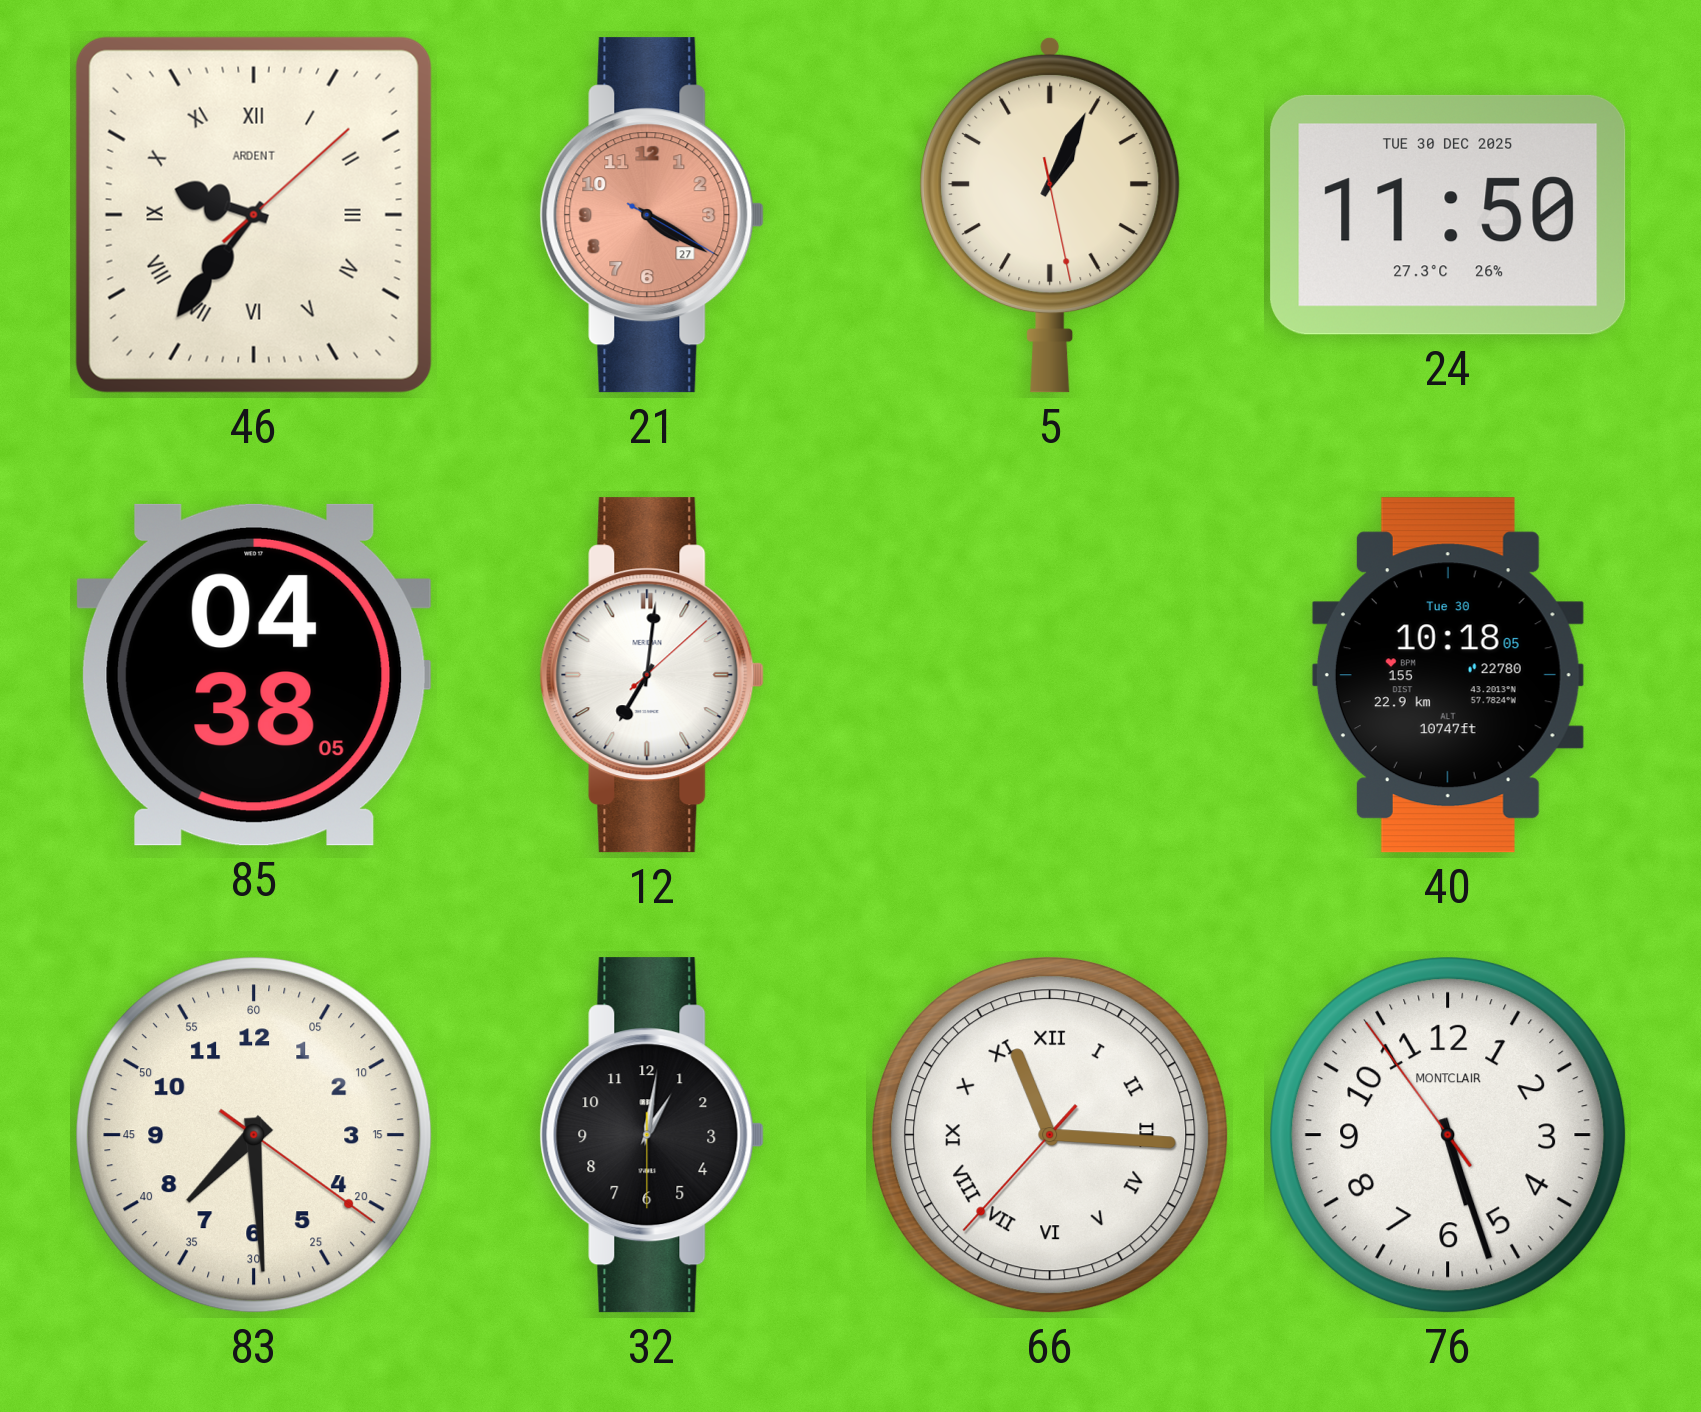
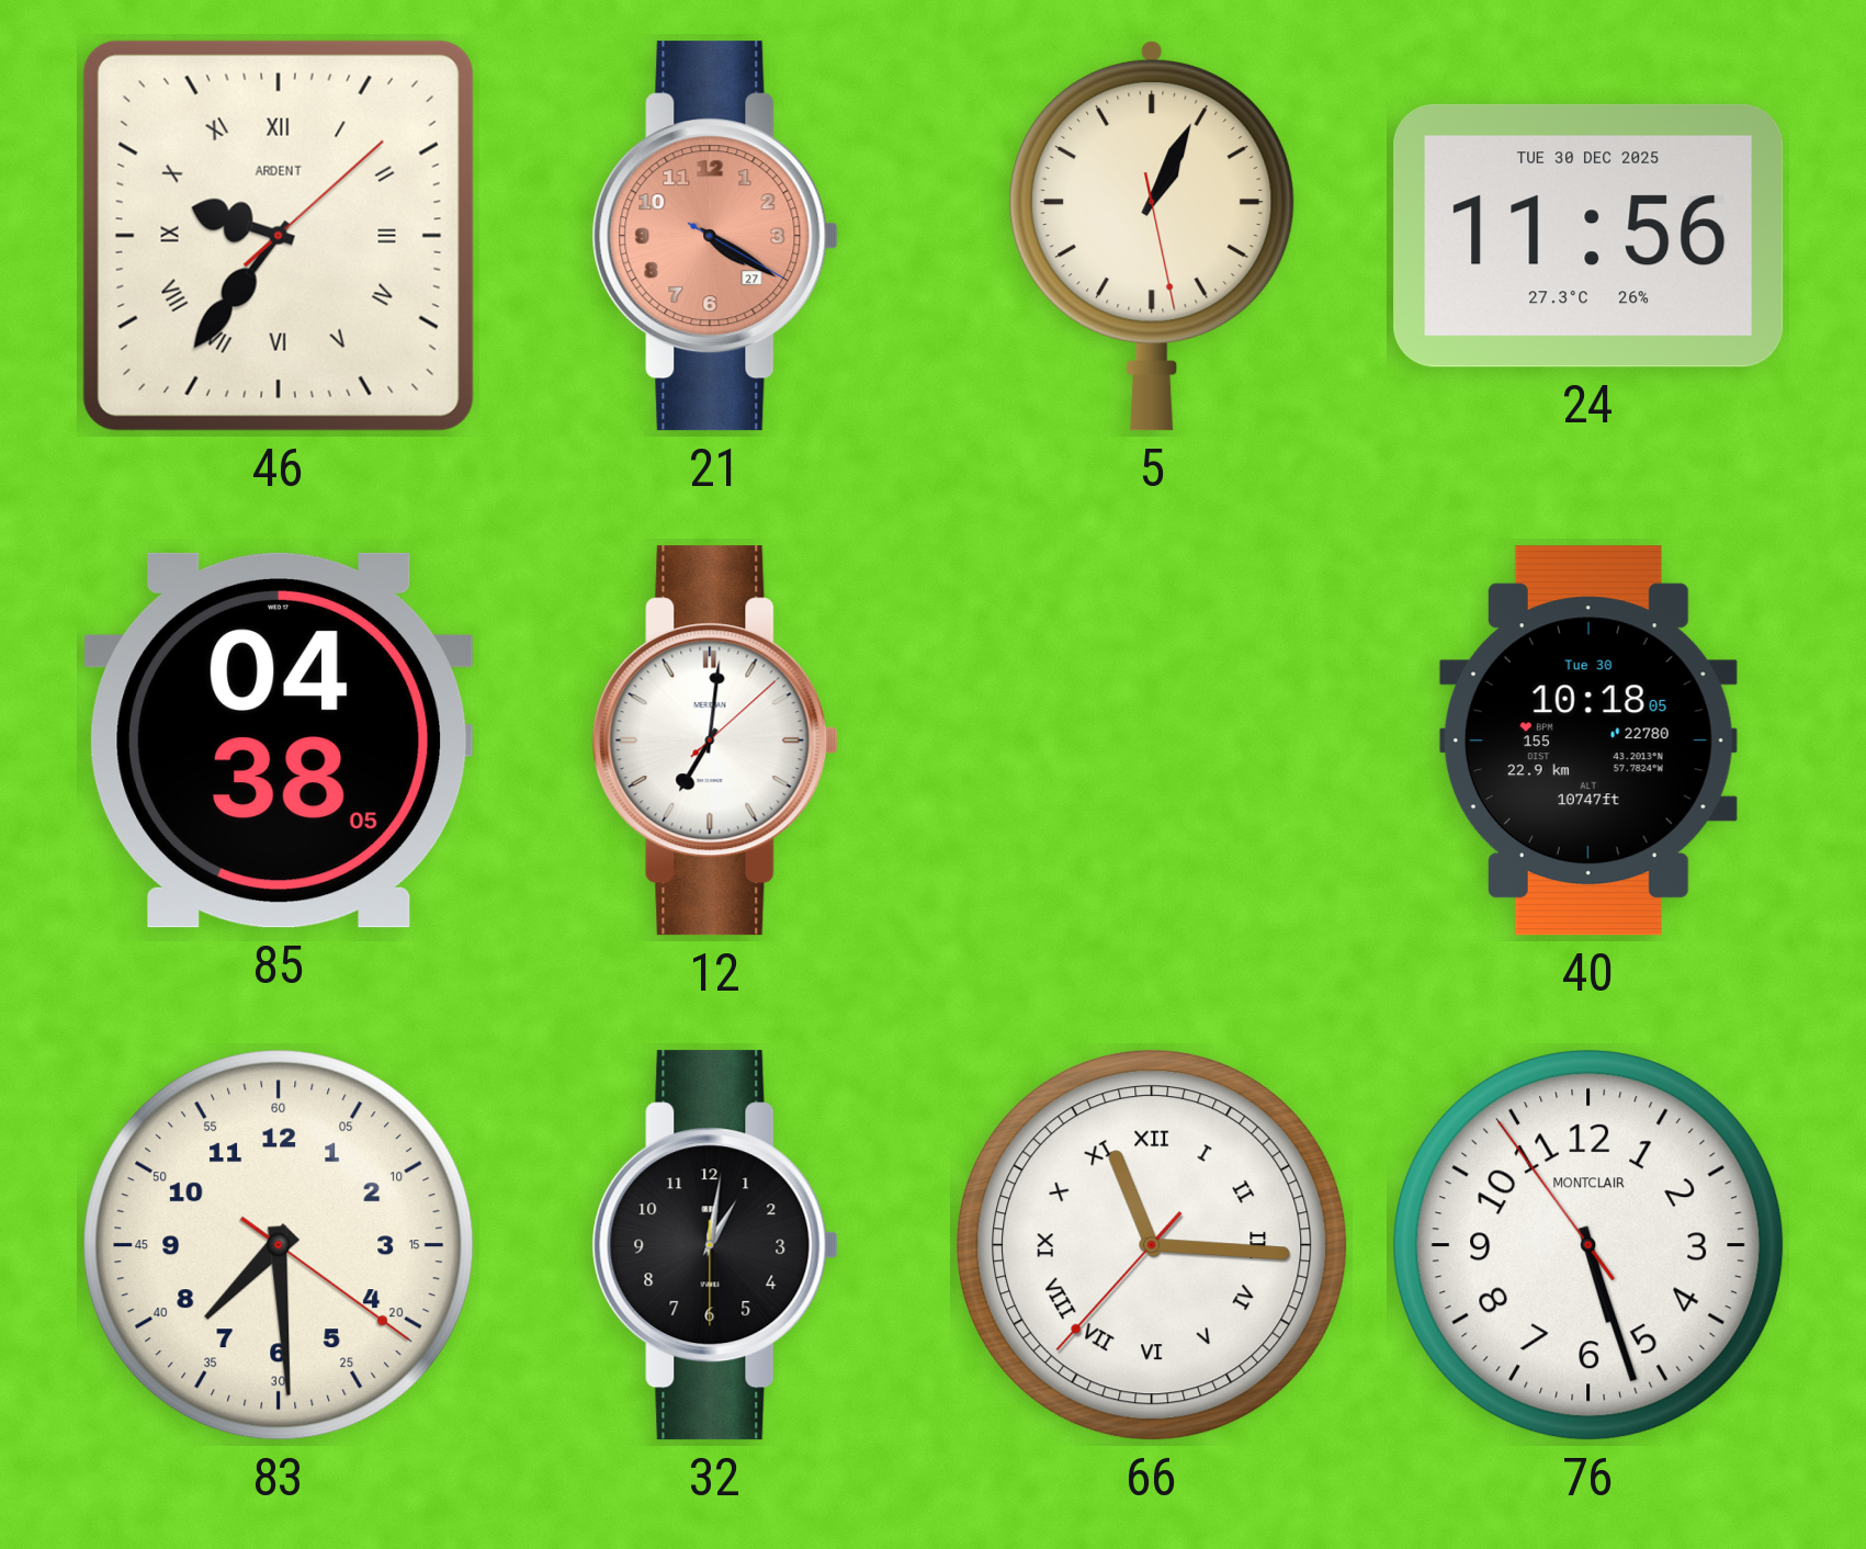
24: 11:50 -> 11:56 (1588, 236)
